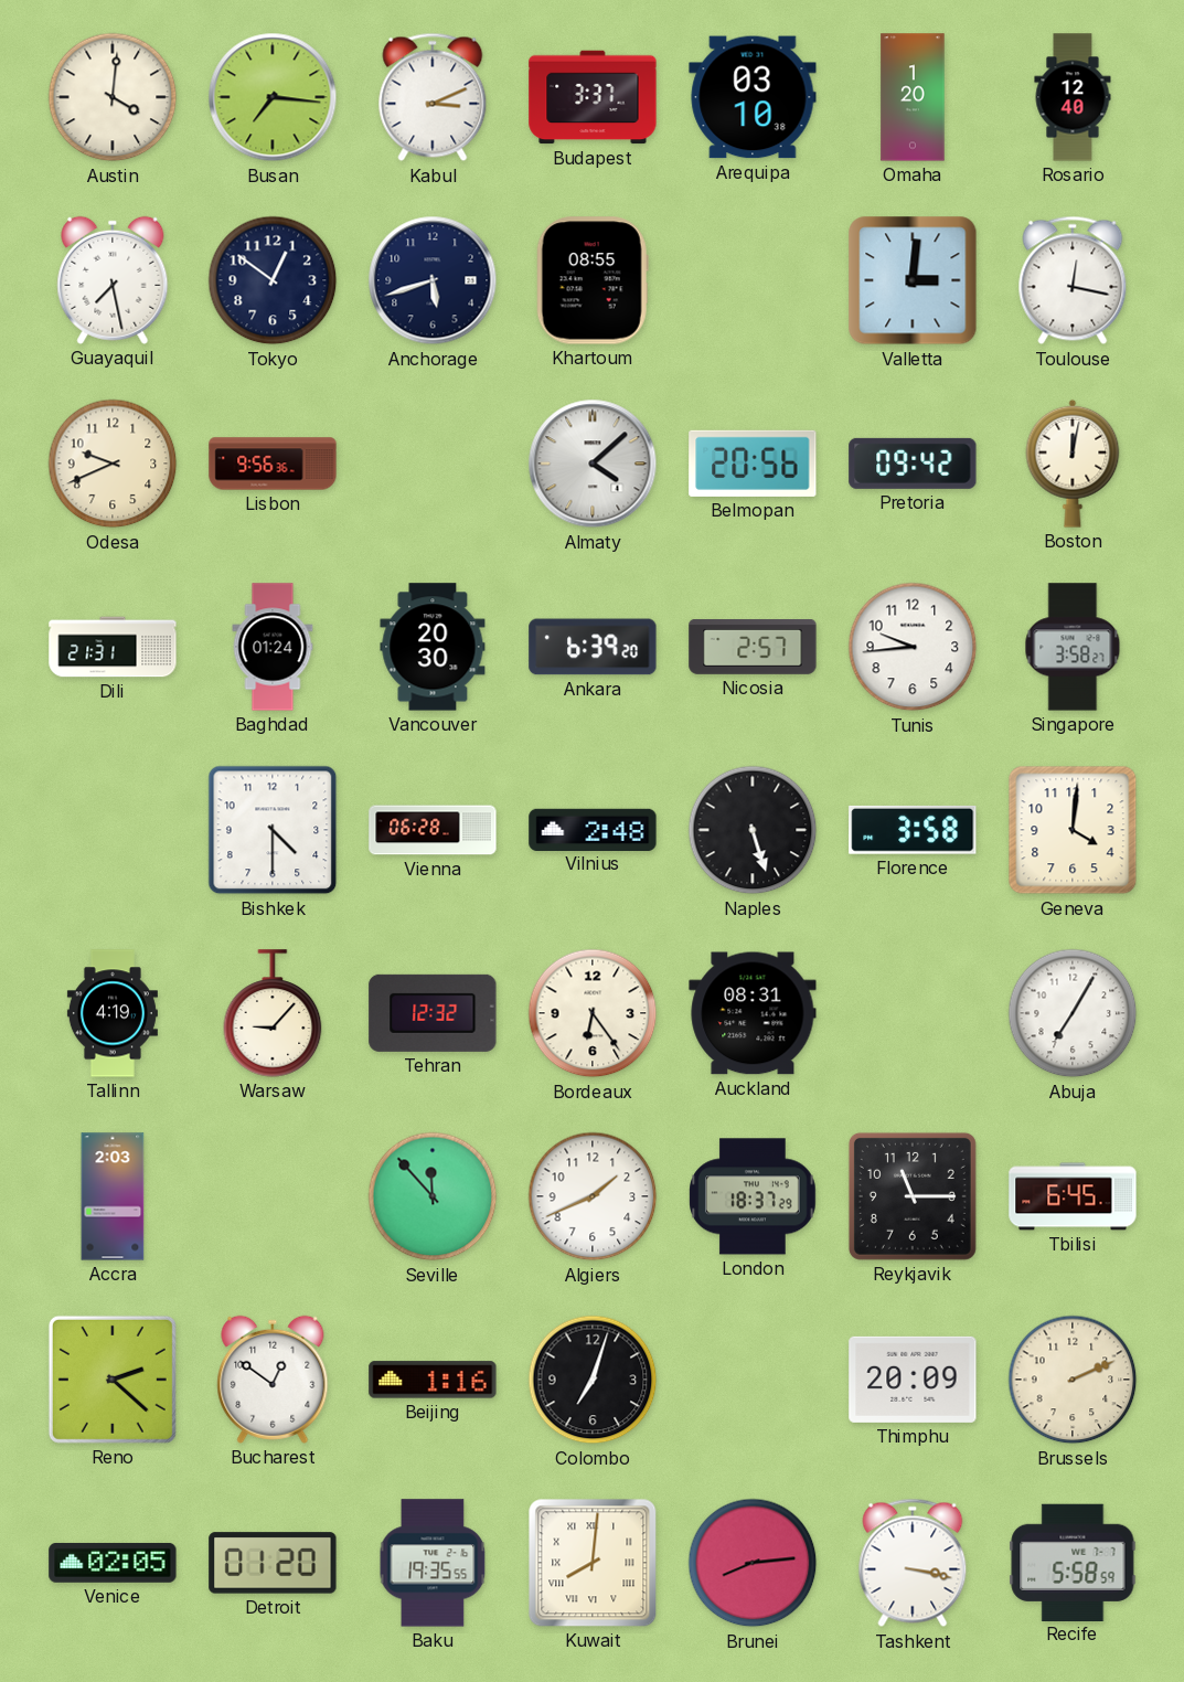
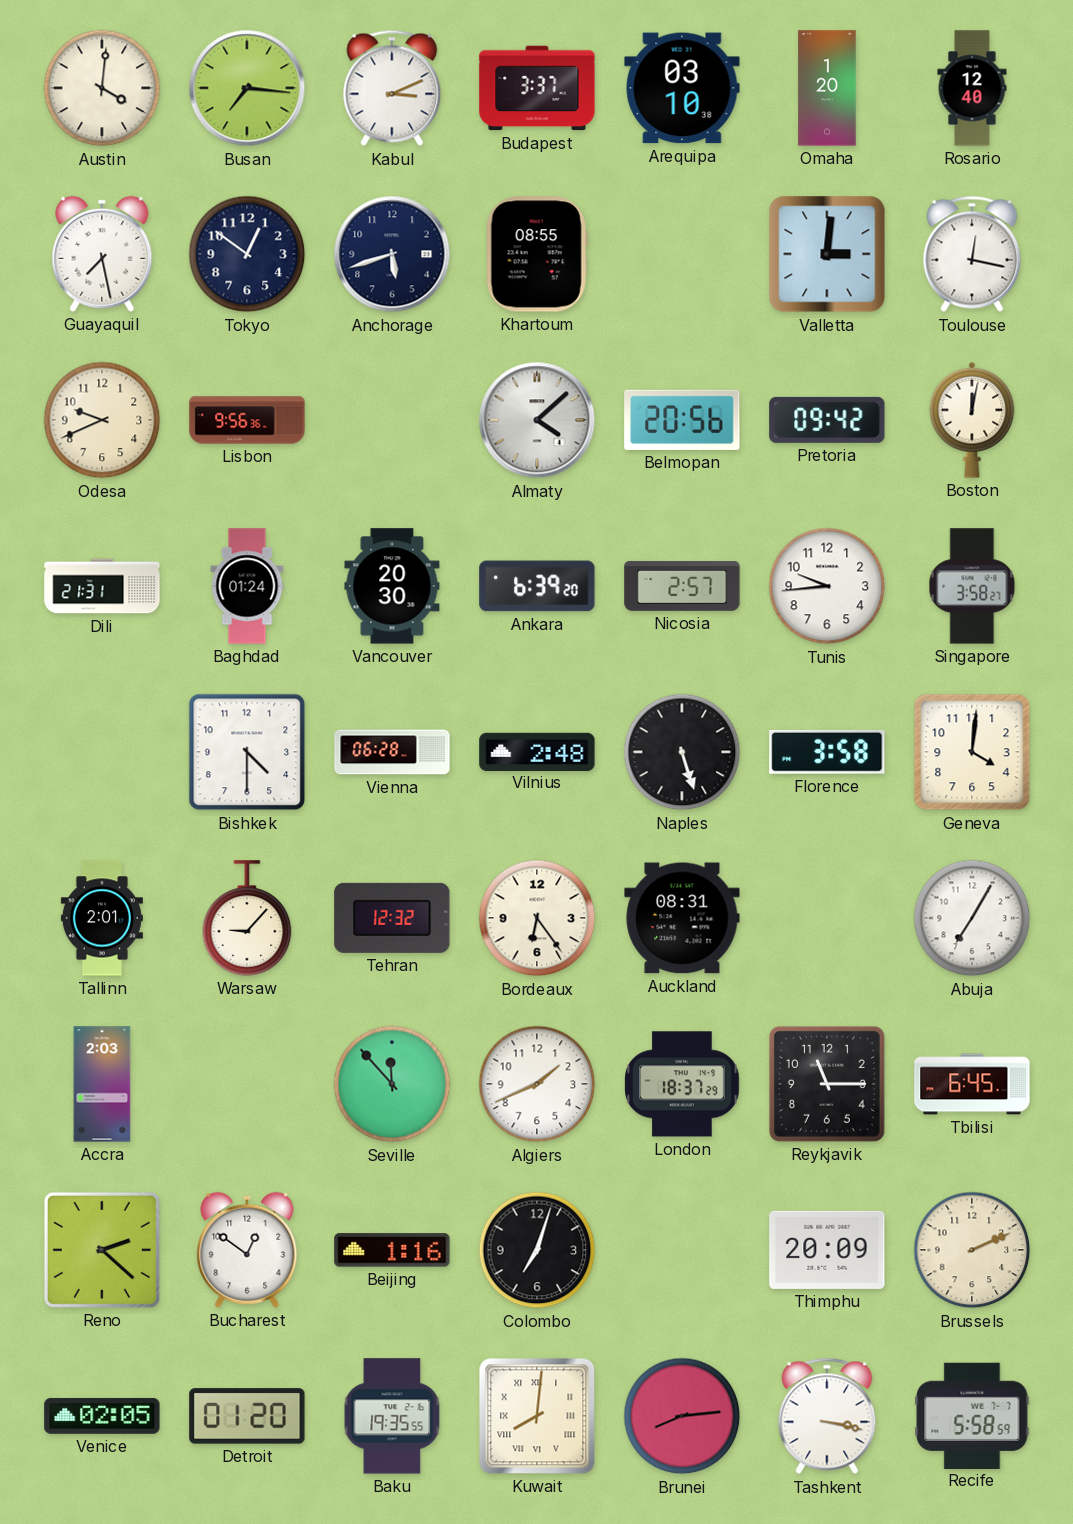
Tallinn: 4:19 -> 2:01 (102, 918)
